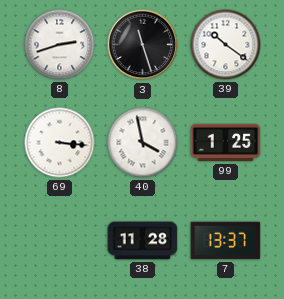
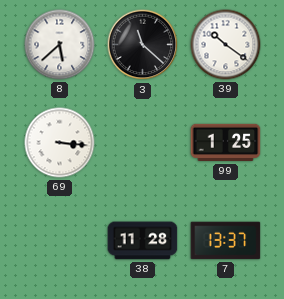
8: 2:42 -> 5:38 (60, 45)
3: 11:27 -> 11:22 (143, 45)
40: 3:58 -> none (143, 143)
